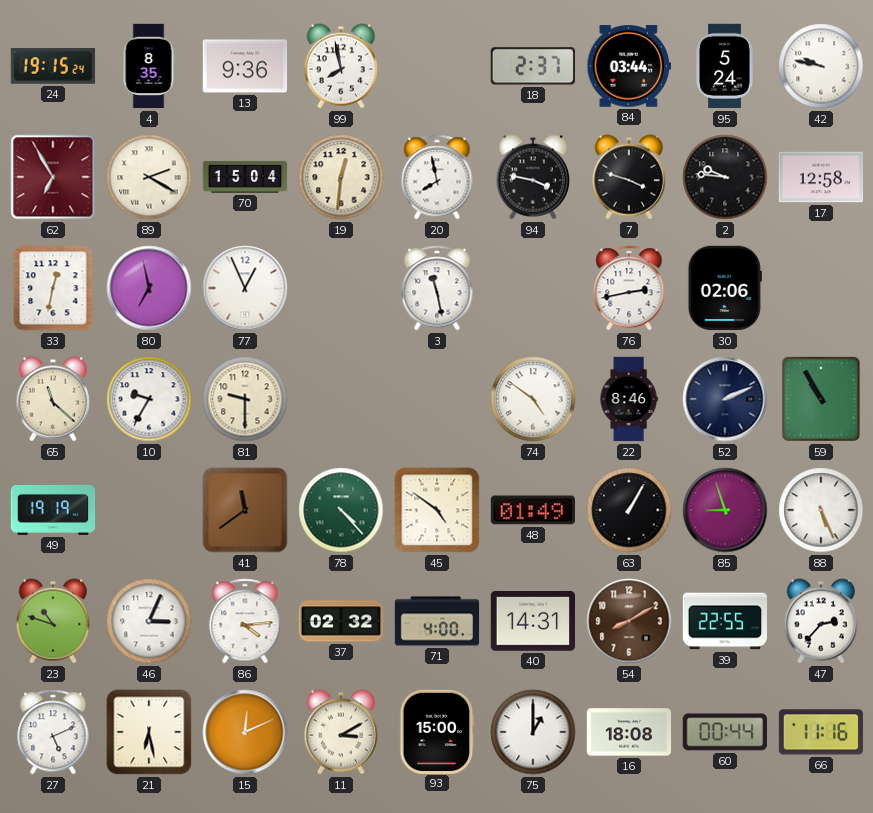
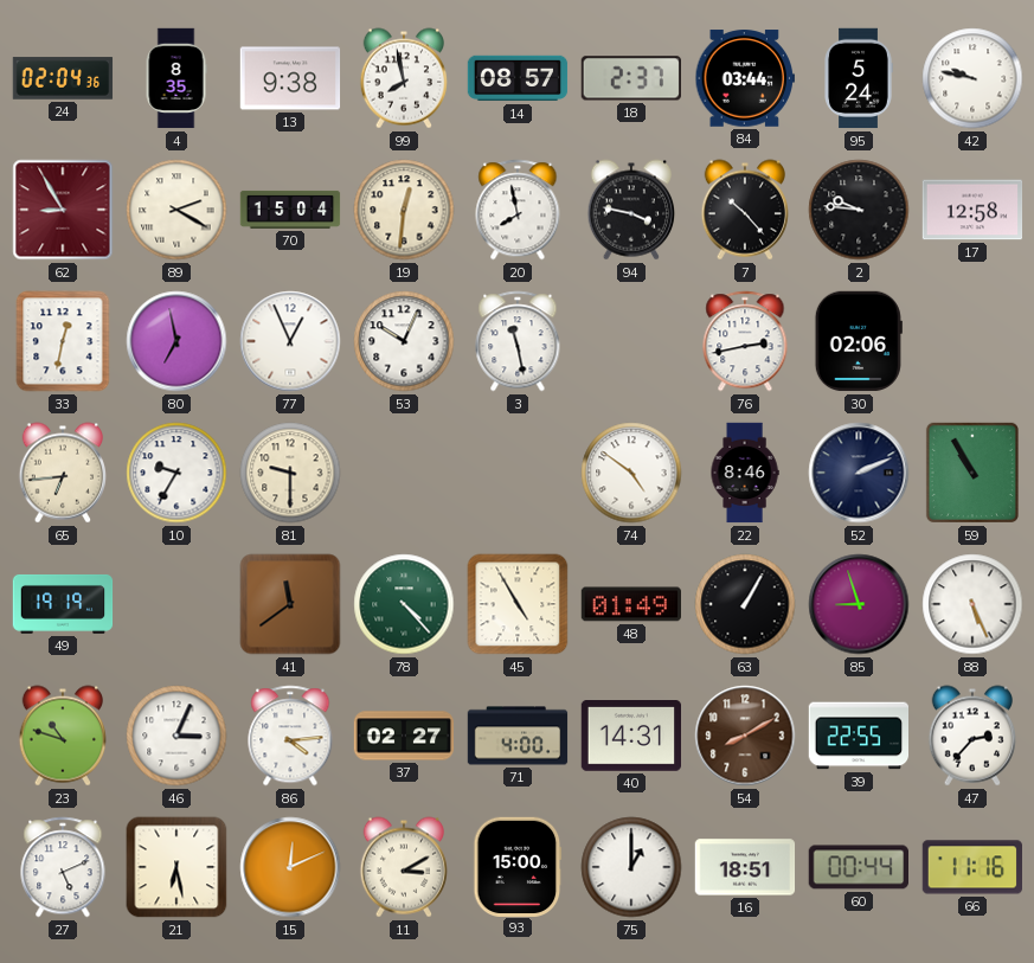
24: 19:15 -> 02:04 (63, 78)
13: 9:36 -> 9:38 (290, 78)
14: none -> 08:57 (518, 78)
62: 6:55 -> 8:55 (63, 210)
7: 3:48 -> 10:23 (744, 210)
53: none -> 10:04 (404, 341)
65: 11:22 -> 6:44 (62, 473)
45: 4:51 -> 4:55 (518, 604)
37: 02:32 -> 02:27 (404, 736)
16: 18:08 -> 18:51 (745, 867)
